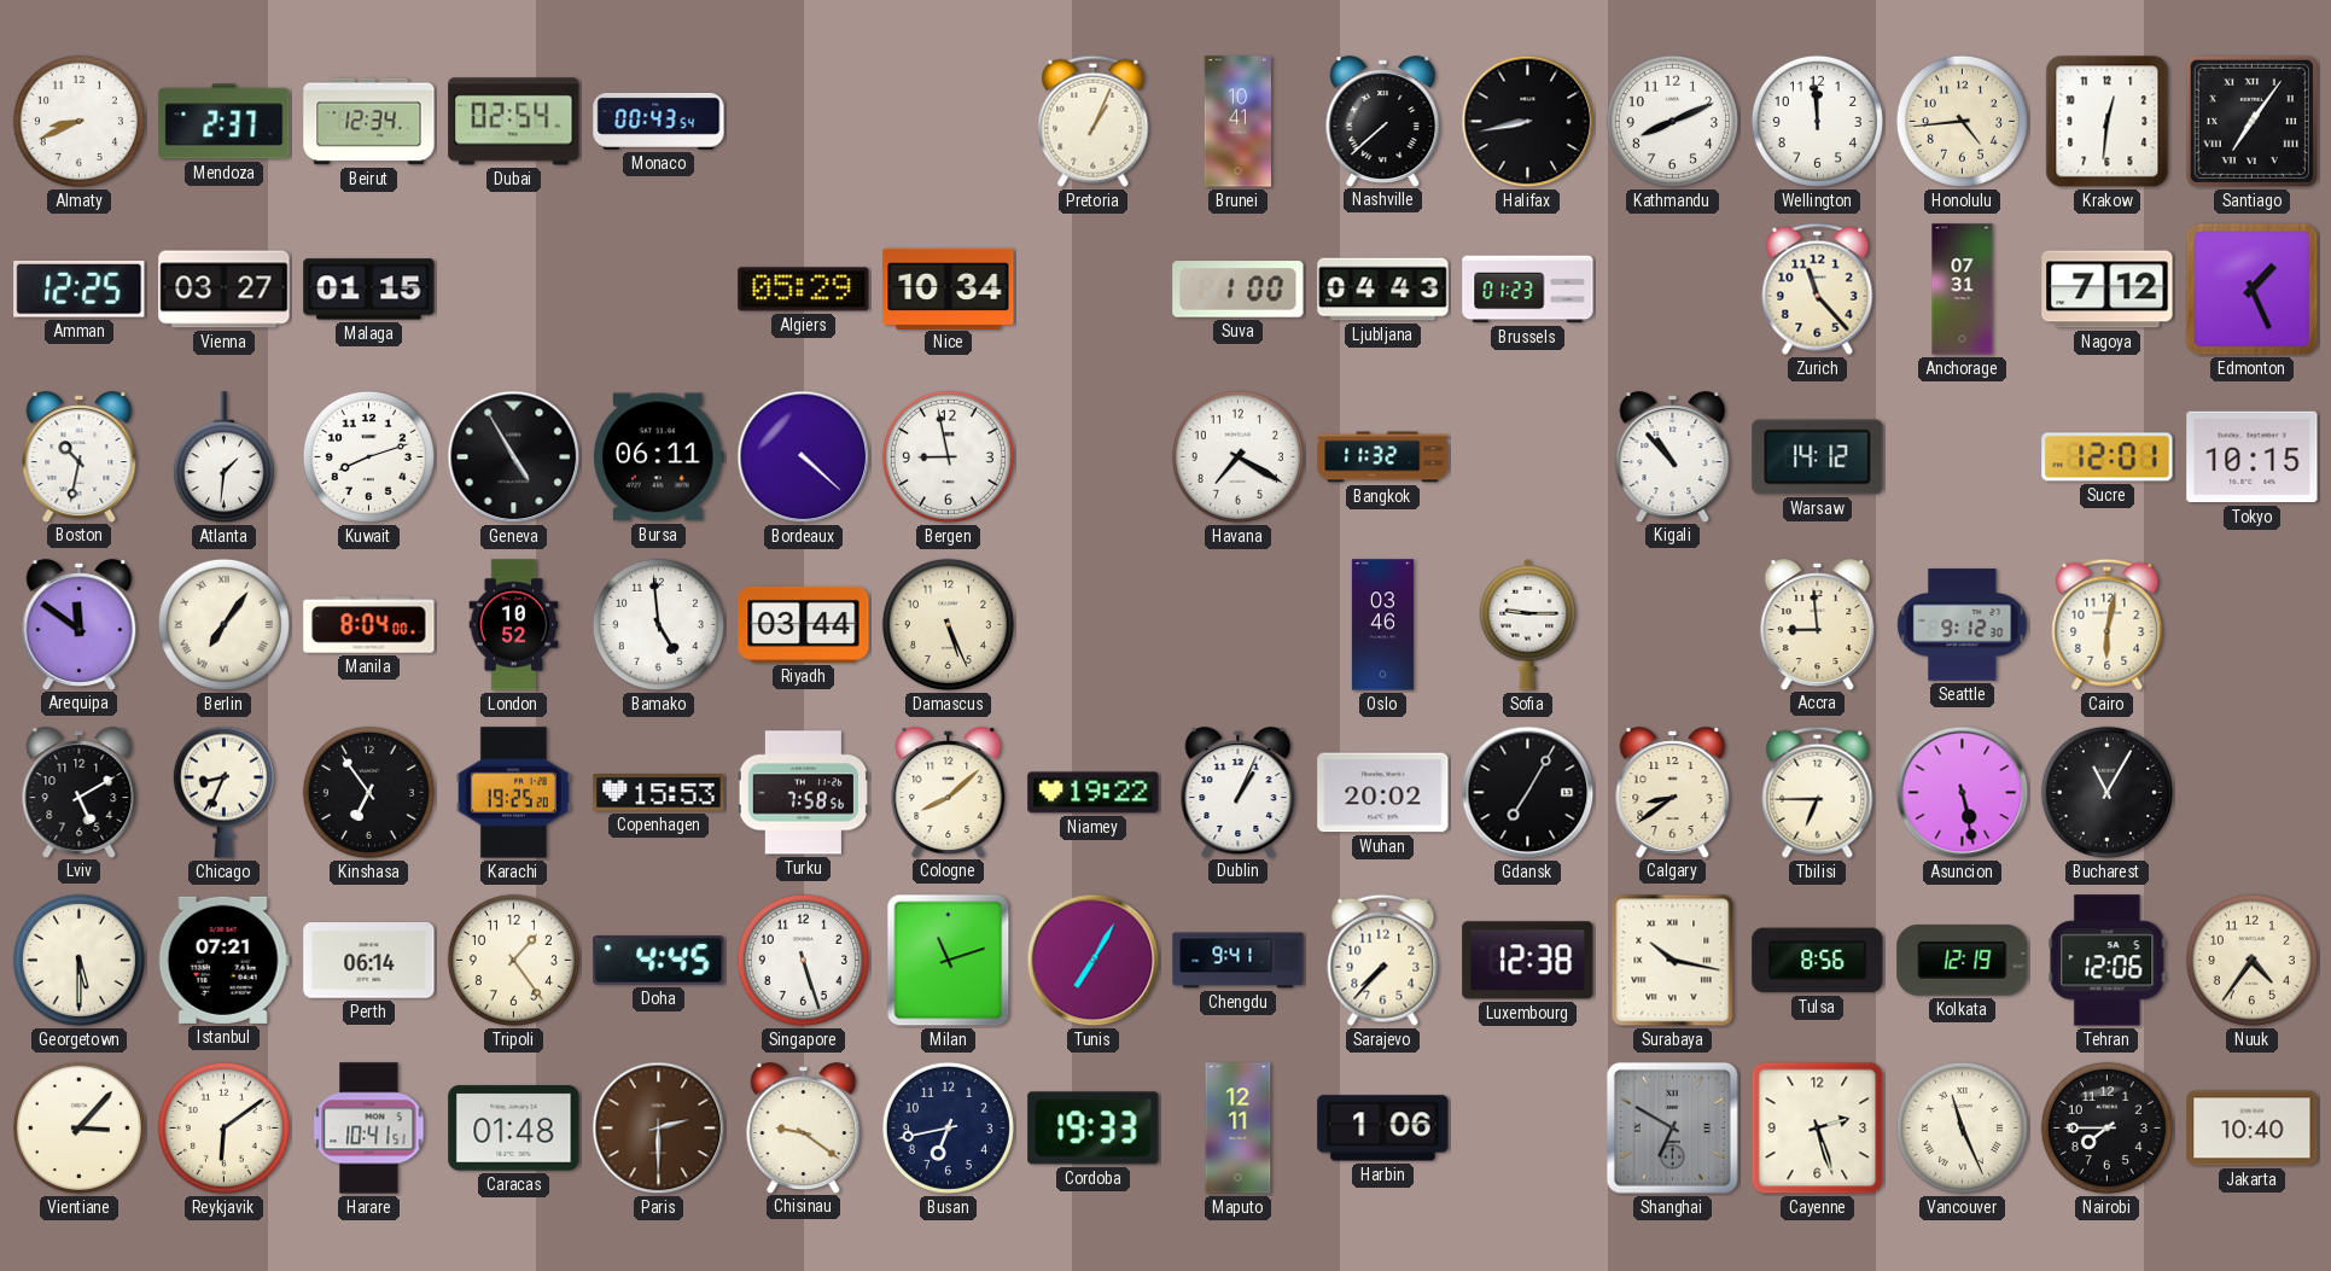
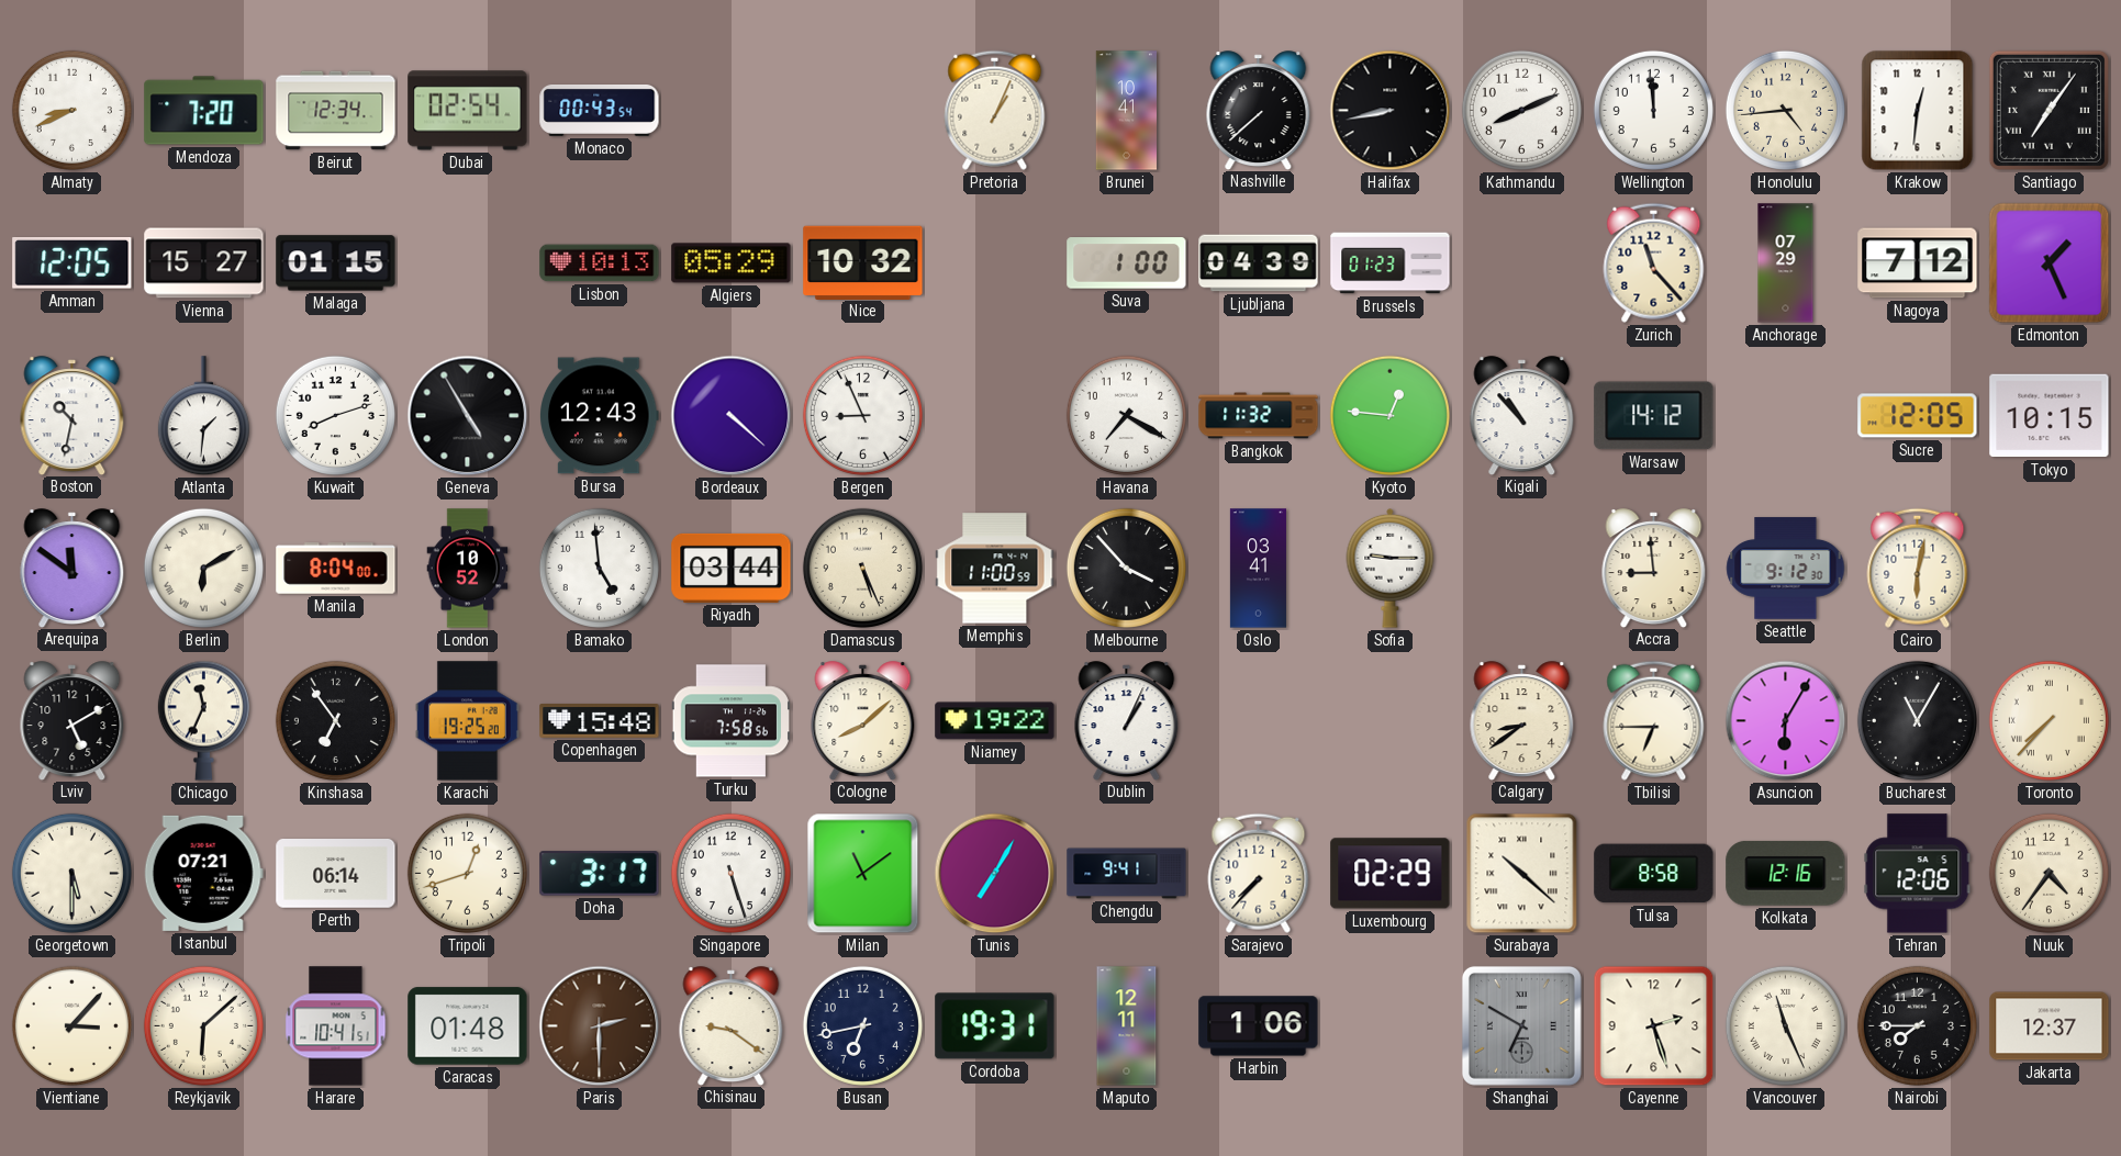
Mendoza: 2:37 -> 7:20 (204, 111)
Amman: 12:25 -> 12:05 (72, 262)
Vienna: 03:27 -> 15:27 (204, 263)
Lisbon: none -> 10:13 (600, 263)
Nice: 10:34 -> 10:32 (863, 262)
Ljubljana: 04:43 -> 04:39 (1259, 263)
Anchorage: 07:31 -> 07:29 (1786, 263)
Bursa: 06:11 -> 12:43 (600, 416)
Bergen: 8:58 -> 8:56 (862, 415)
Kyoto: none -> 12:46 (1389, 415)
Sucre: 12:01 -> 12:05 (1918, 416)
Berlin: 7:06 -> 6:10 (203, 568)
Memphis: none -> 11:00 (995, 569)
Melbourne: none -> 3:53 (1126, 568)
Oslo: 03:46 -> 03:41 (1258, 569)
Chicago: 8:34 -> 11:34 (203, 720)
Copenhagen: 15:53 -> 15:48 (600, 721)
Wuhan: 20:02 -> none (1383, 793)
Gdansk: 7:05 -> none (1528, 793)
Asuncion: 5:28 -> 6:05 (1786, 721)
Toronto: none -> 7:37 (2049, 720)
Tripoli: 1:24 -> 12:42 (467, 873)
Doha: 4:45 -> 3:17 (600, 874)
Milan: 11:12 -> 11:09 (863, 874)
Luxembourg: 12:38 -> 02:29 (1391, 874)
Surabaya: 10:17 -> 10:22 (1522, 874)
Tulsa: 8:56 -> 8:58 (1654, 874)
Kolkata: 12:19 -> 12:16 (1786, 874)
Reykjavik: 6:09 -> 6:08 (203, 1025)
Cordoba: 19:33 -> 19:31 (995, 1026)
Jakarta: 10:40 -> 12:37 (2050, 1026)
